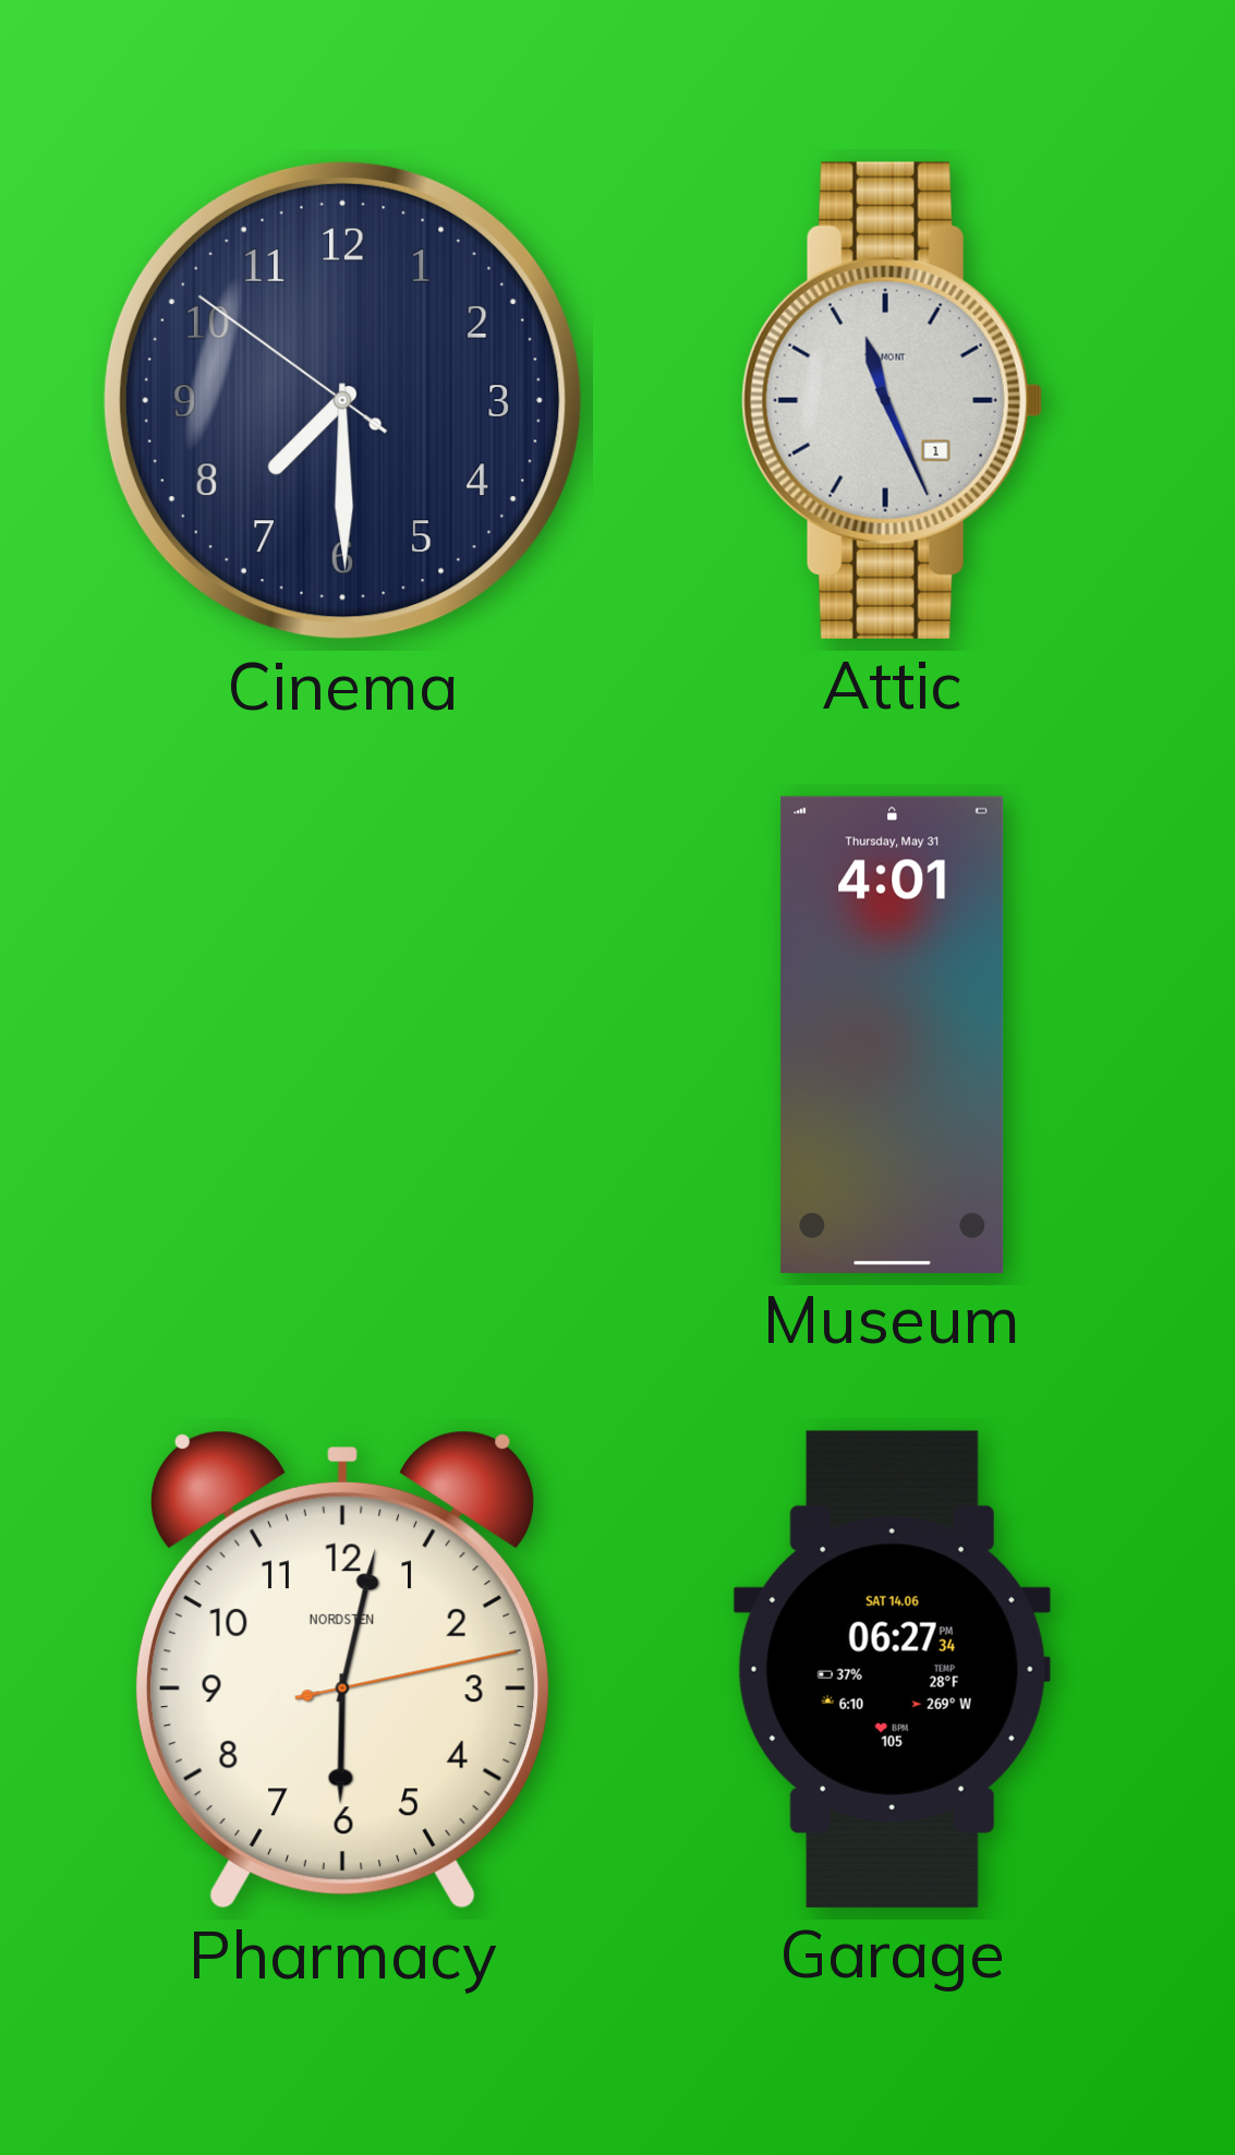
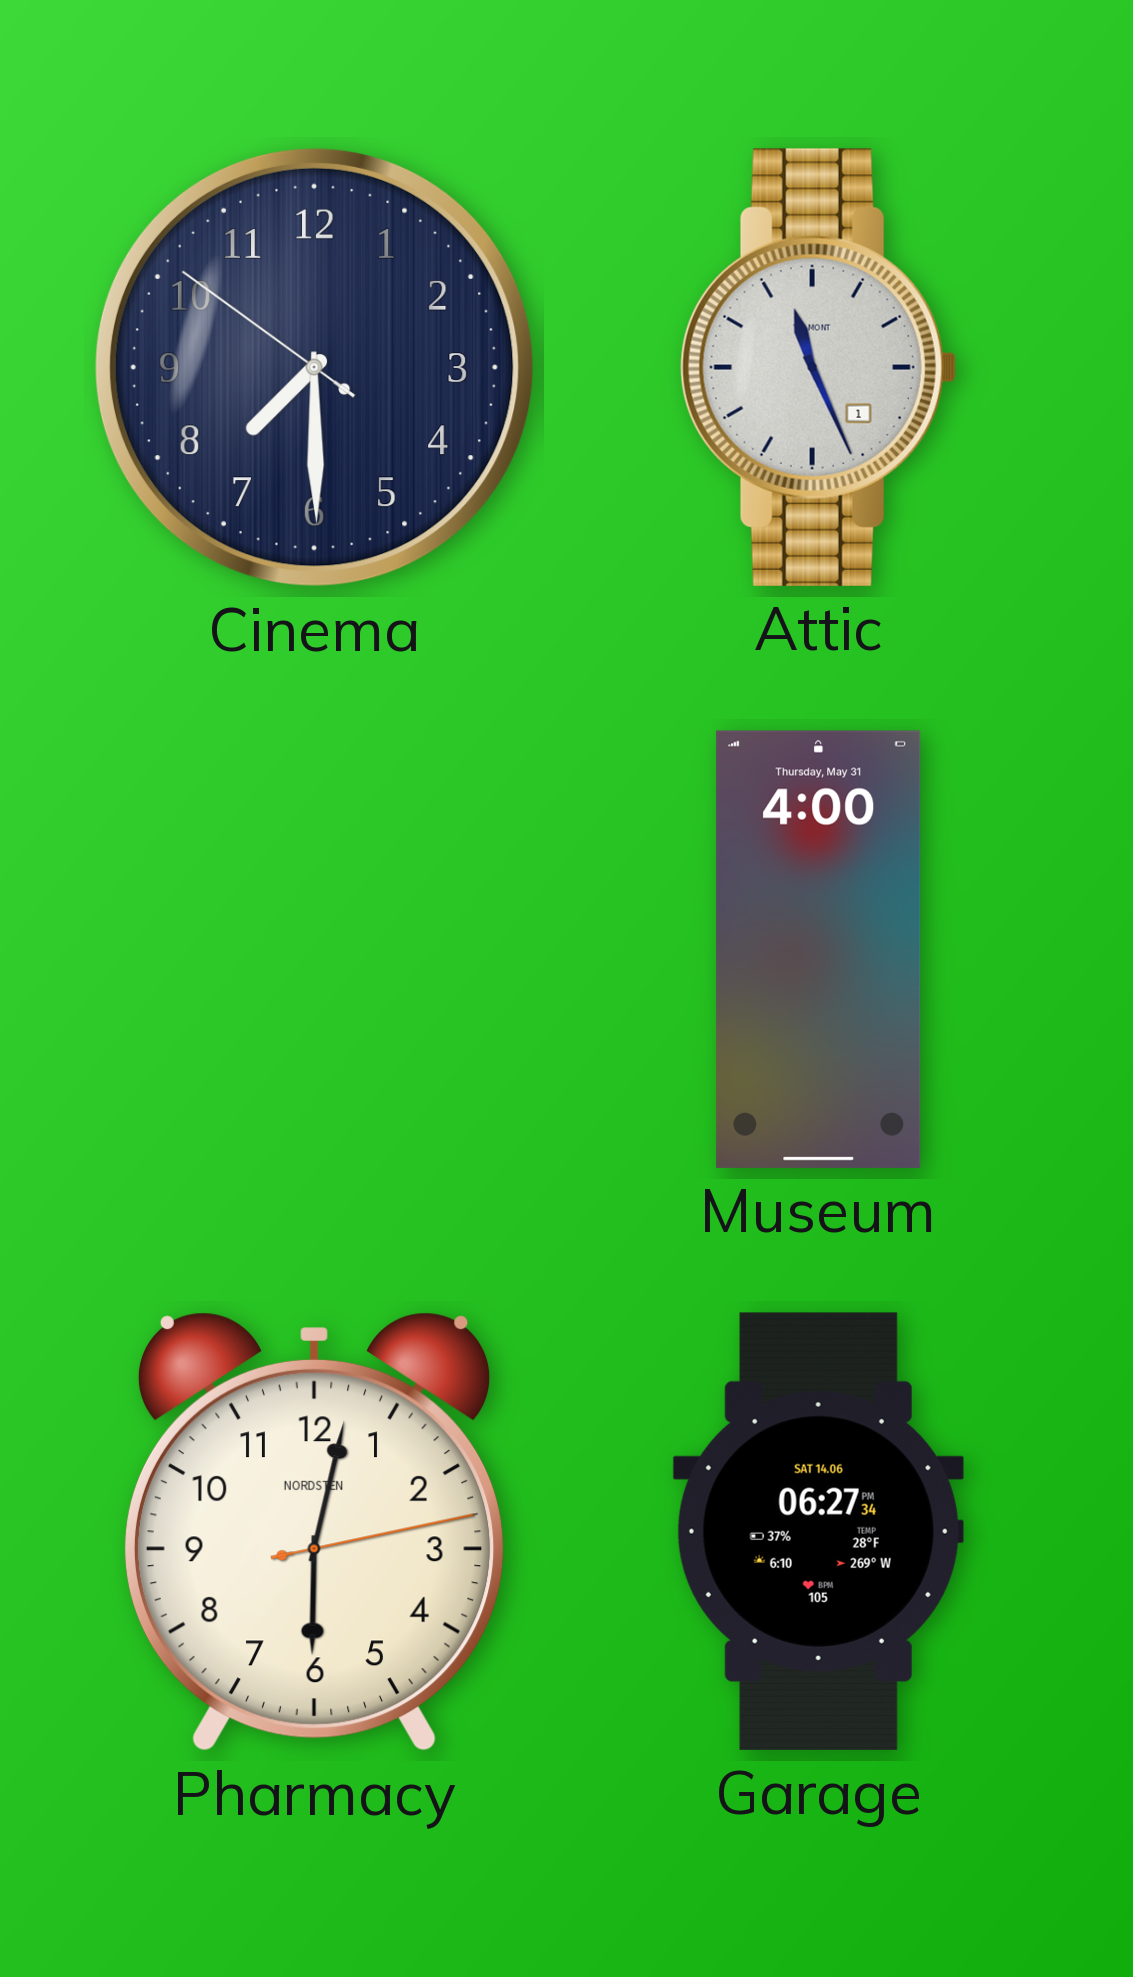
Museum: 4:01 -> 4:00 (819, 949)
